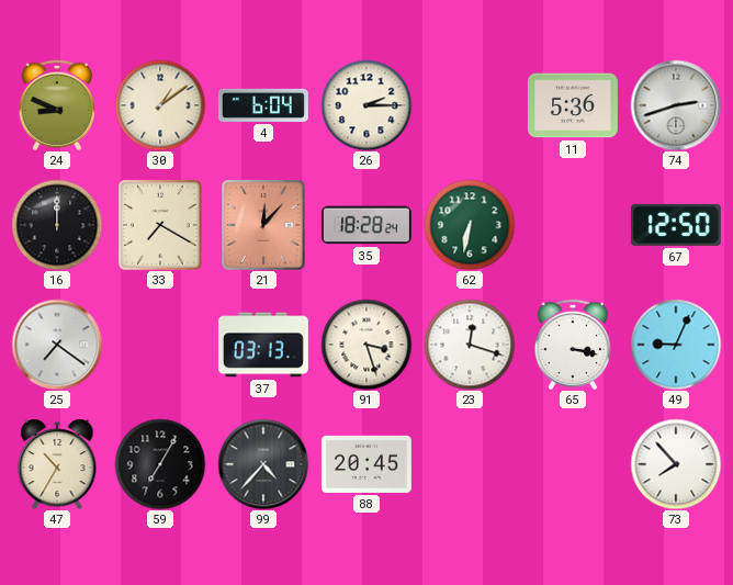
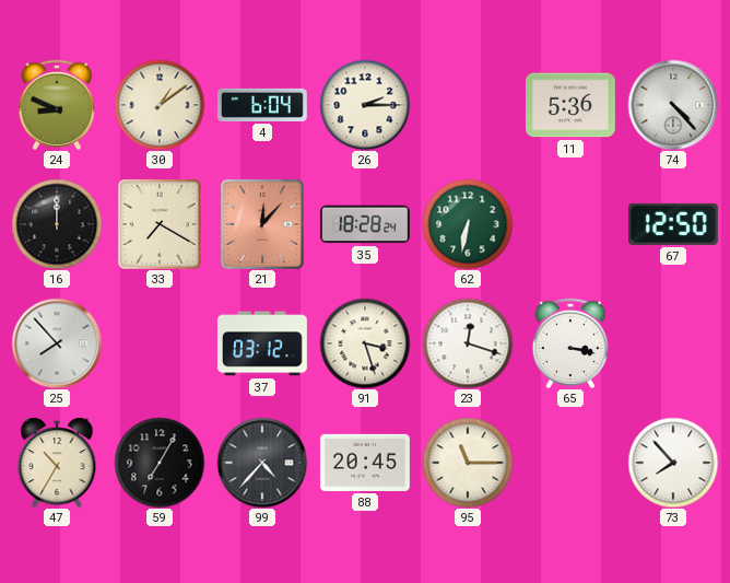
74: 2:42 -> 4:23 (673, 105)
25: 7:21 -> 7:53 (57, 343)
37: 03:13 -> 03:12 (262, 343)
49: 9:04 -> none (676, 345)
95: none -> 11:15 (468, 463)
